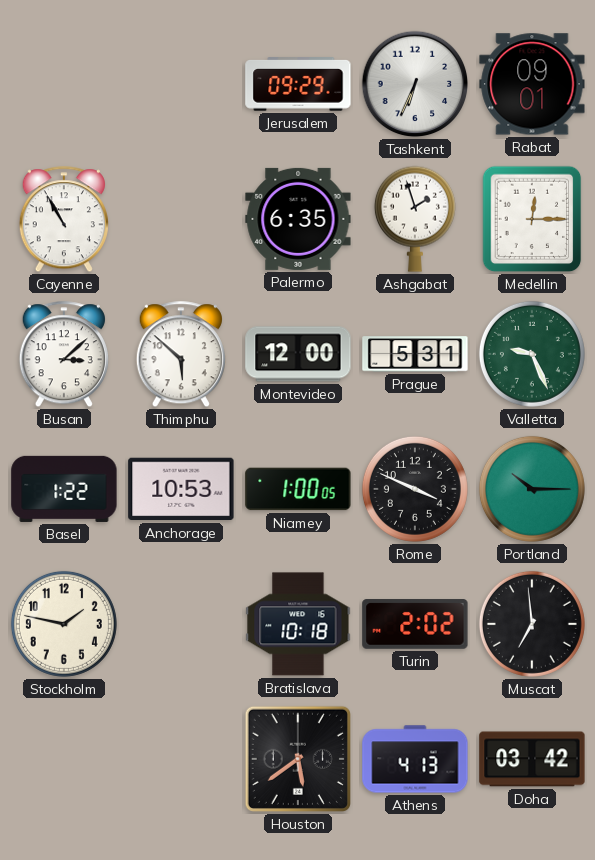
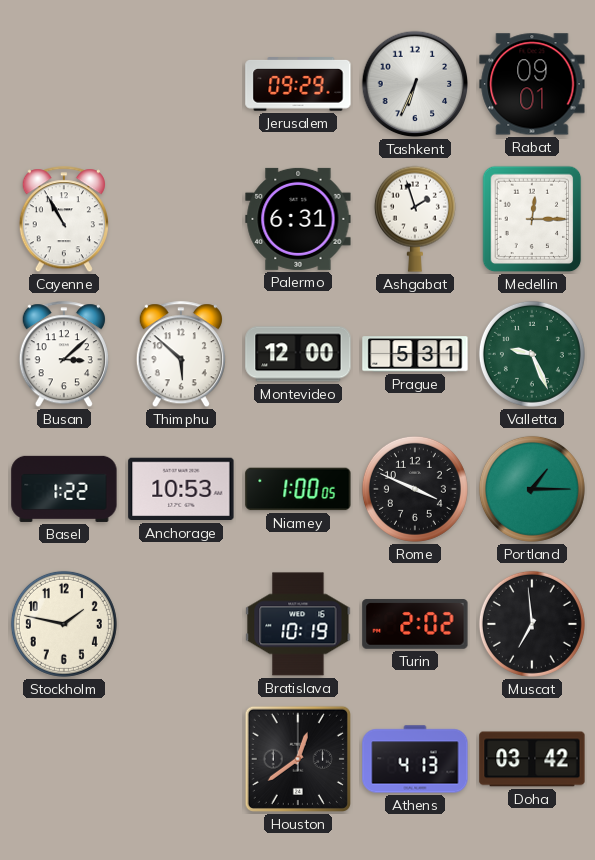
Palermo: 6:35 -> 6:31 (298, 219)
Portland: 10:15 -> 1:15 (532, 489)
Bratislava: 10:18 -> 10:19 (298, 624)
Houston: 5:39 -> 12:39 (298, 759)
